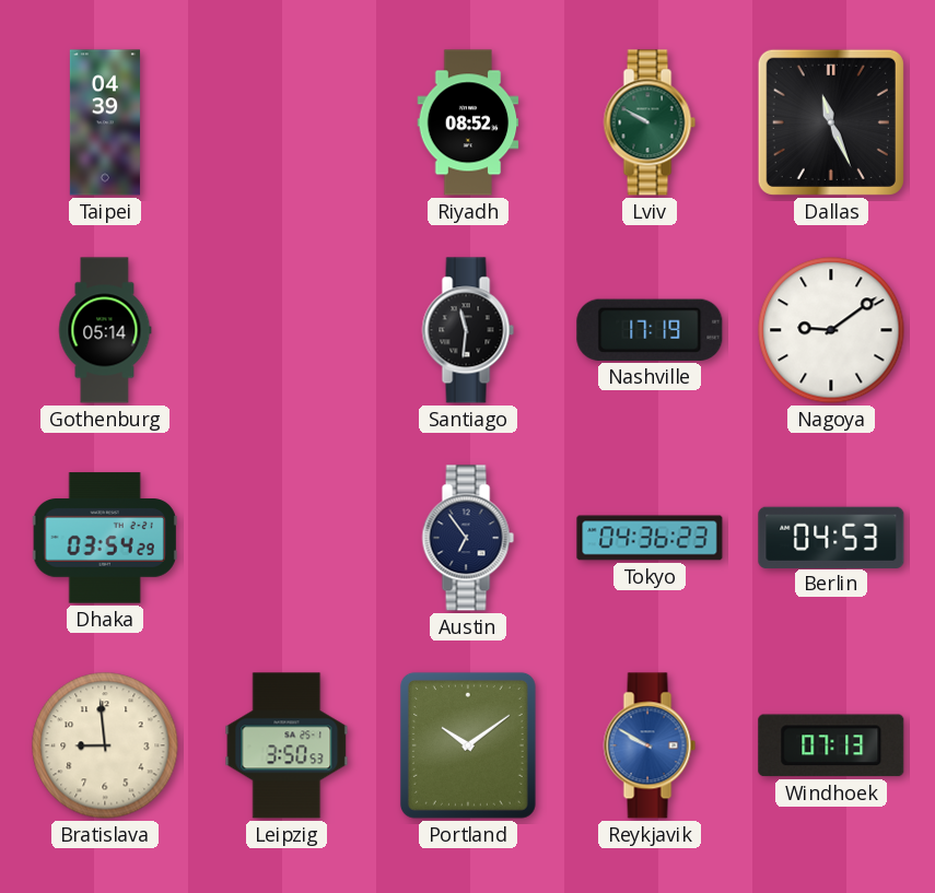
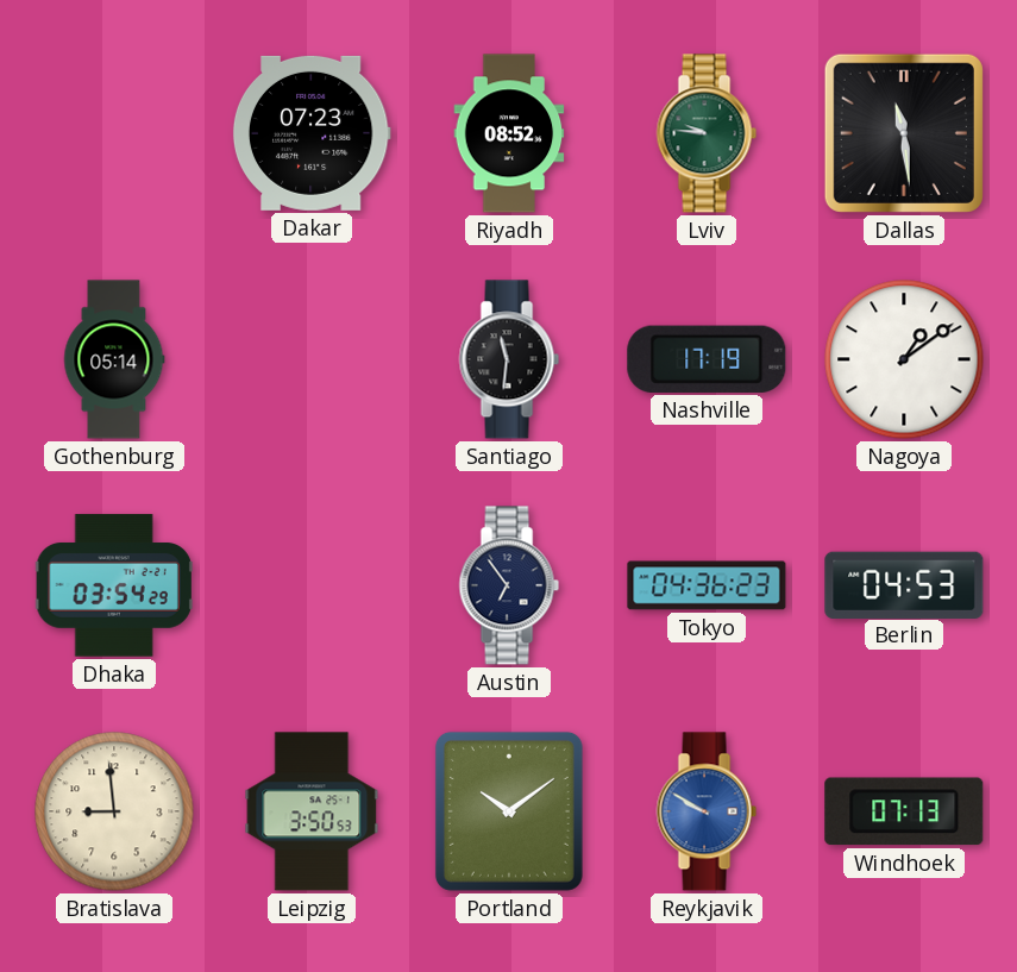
Taipei: 04:39 -> none (105, 122)
Dakar: none -> 07:23 (312, 133)
Lviv: 9:50 -> 9:46 (707, 133)
Dallas: 11:26 -> 11:29 (904, 133)
Nagoya: 9:09 -> 1:09 (904, 359)
